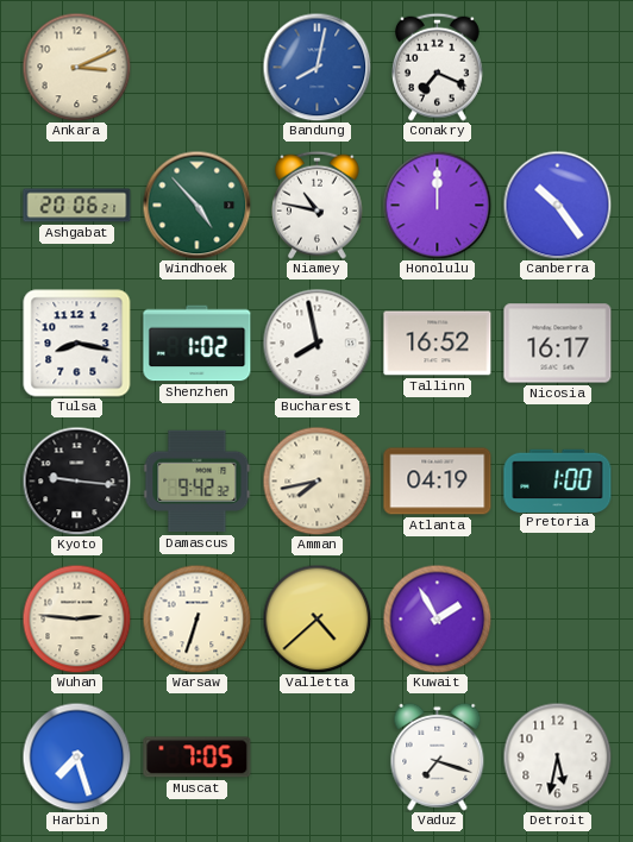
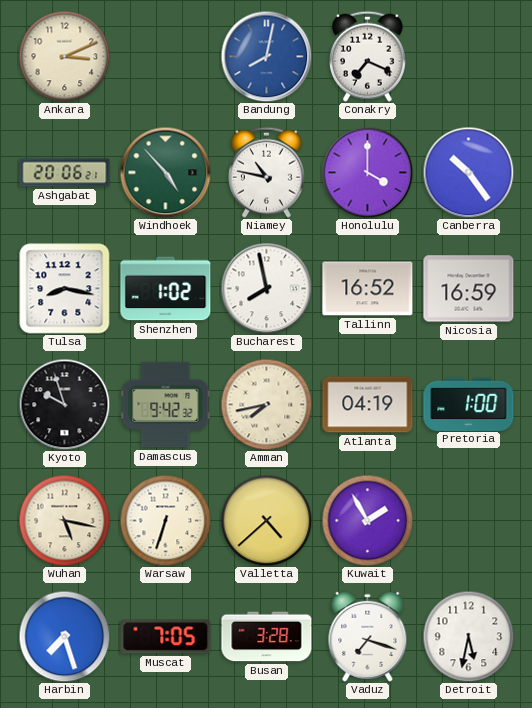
Honolulu: 12:00 -> 4:00 (367, 172)
Nicosia: 16:17 -> 16:59 (469, 289)
Kyoto: 9:16 -> 9:57 (64, 404)
Wuhan: 2:46 -> 5:17 (64, 520)
Busan: none -> 3:28 (267, 637)
